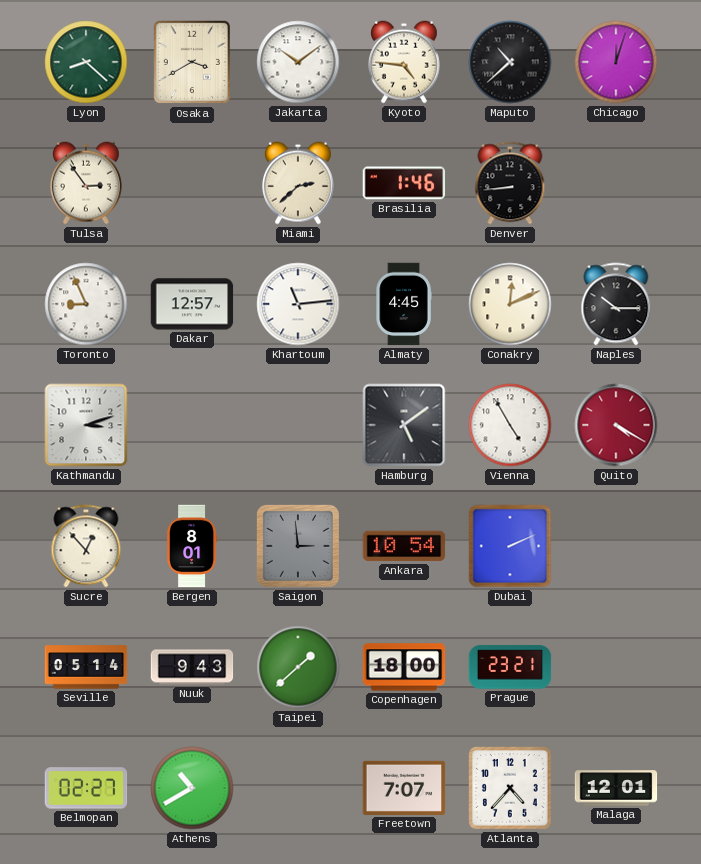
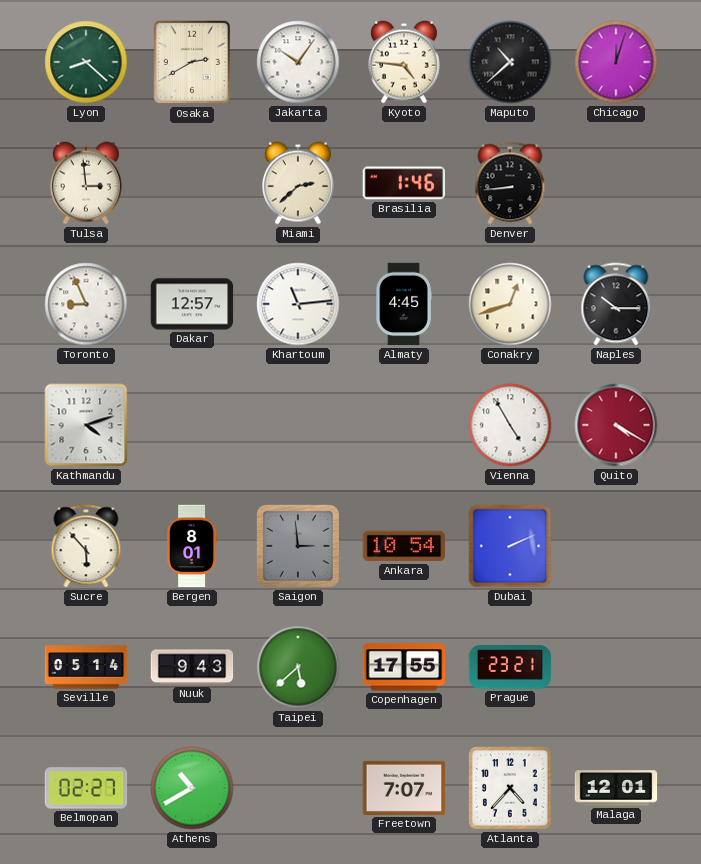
Osaka: 3:40 -> 2:40 (191, 62)
Jakarta: 10:09 -> 10:06 (298, 62)
Tulsa: 2:54 -> 2:59 (86, 183)
Conakry: 12:11 -> 12:42 (510, 304)
Kathmandu: 3:12 -> 4:12 (86, 425)
Hamburg: 5:09 -> none (404, 425)
Sucre: 12:53 -> 5:53 (86, 546)
Taipei: 1:38 -> 5:38 (298, 667)
Copenhagen: 18:00 -> 17:55 (404, 667)
